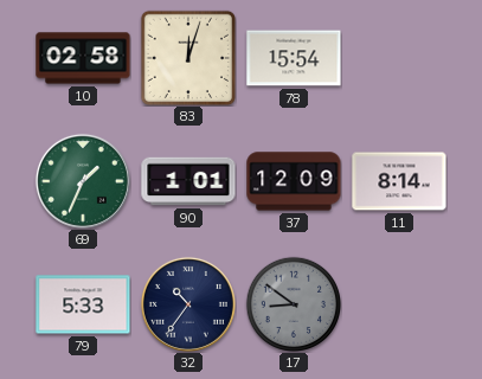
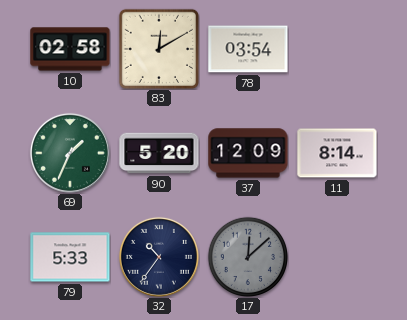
83: 12:03 -> 12:10 (158, 48)
78: 15:54 -> 03:54 (248, 49)
90: 1:01 -> 5:20 (159, 153)
17: 8:51 -> 12:08 (248, 257)
